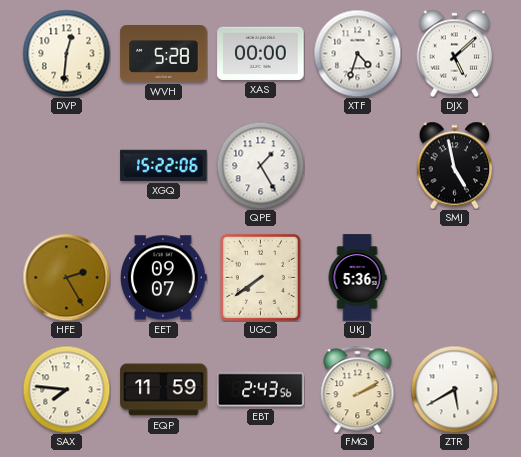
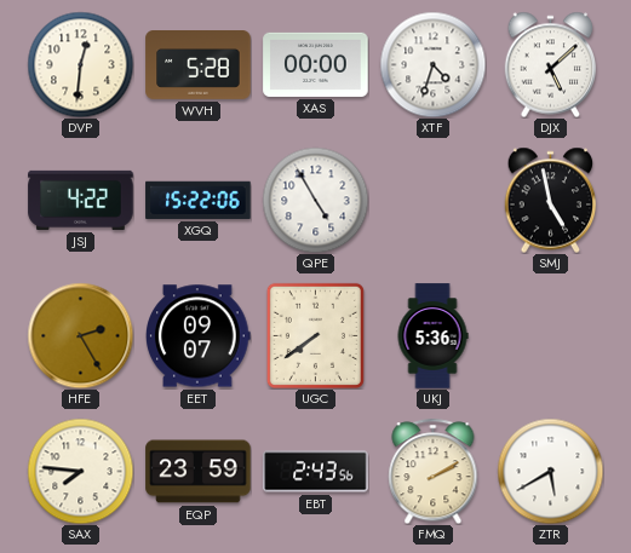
JSJ: none -> 4:22 (81, 200)
QPE: 1:25 -> 4:55 (315, 200)
EQP: 11:59 -> 23:59 (199, 472)
